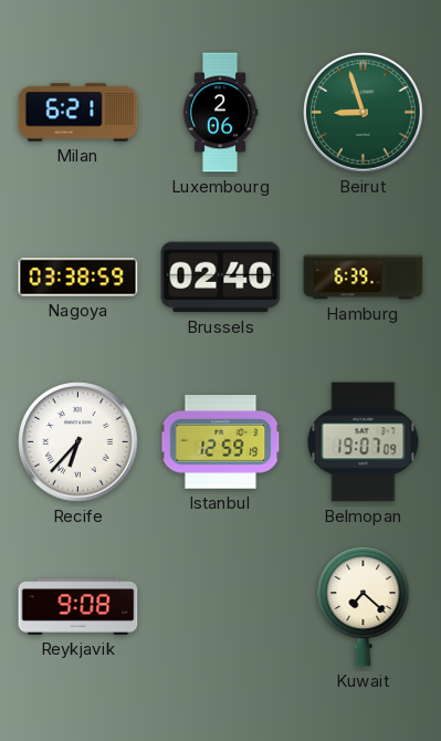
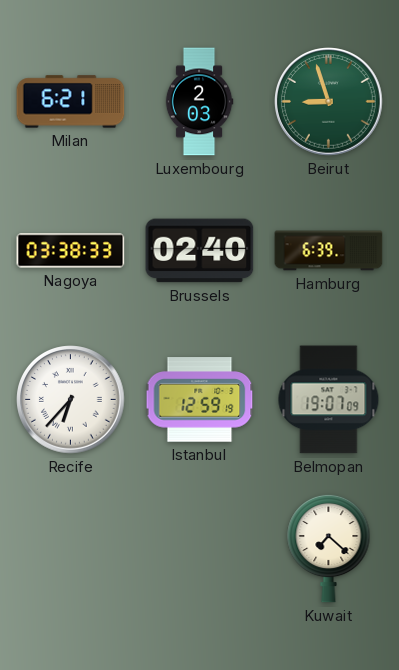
Luxembourg: 2:06 -> 2:03 (199, 102)
Nagoya: 03:38:59 -> 03:38:33 (71, 251)
Reykjavik: 9:08 -> none (78, 607)
